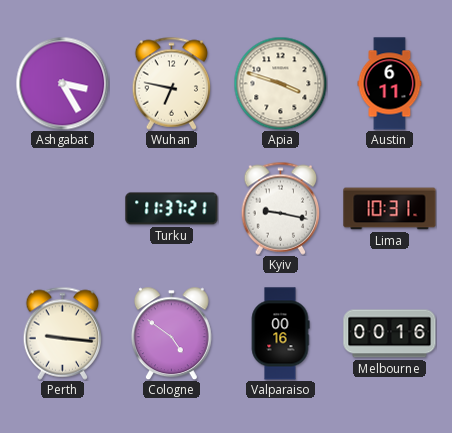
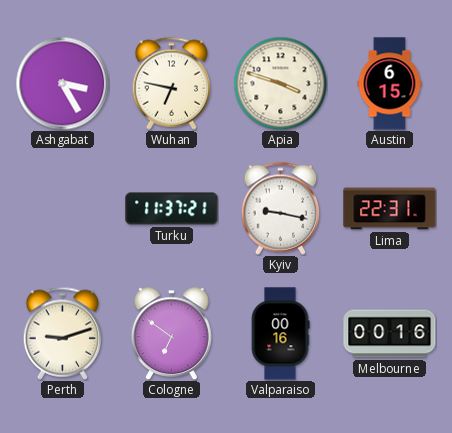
Austin: 6:11 -> 6:15 (390, 84)
Lima: 10:31 -> 22:31 (390, 209)
Perth: 9:16 -> 9:12 (63, 333)
Cologne: 4:51 -> 6:51 (171, 333)
